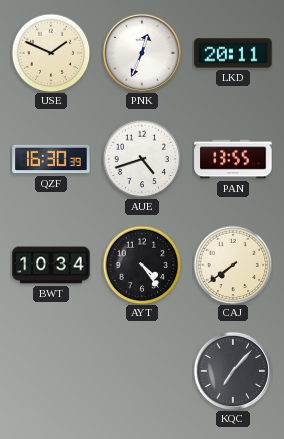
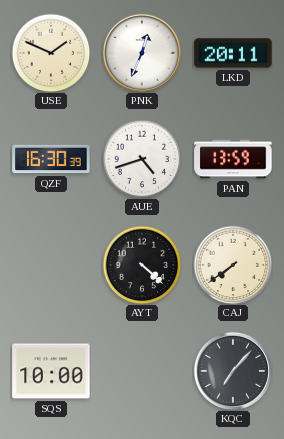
PAN: 13:55 -> 13:59 (233, 159)
BWT: 10:34 -> none (51, 265)
AYT: 4:24 -> 4:22 (142, 265)
SQS: none -> 10:00 (51, 371)
